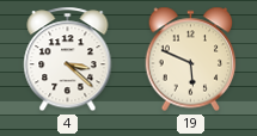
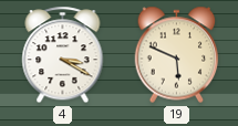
4: 3:22 -> 3:20 (63, 55)
